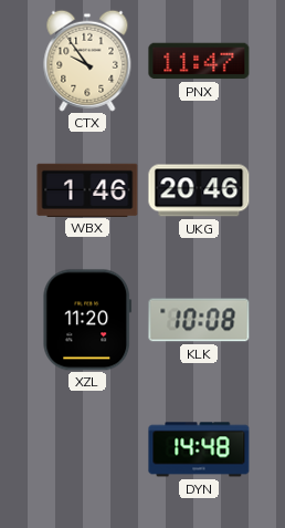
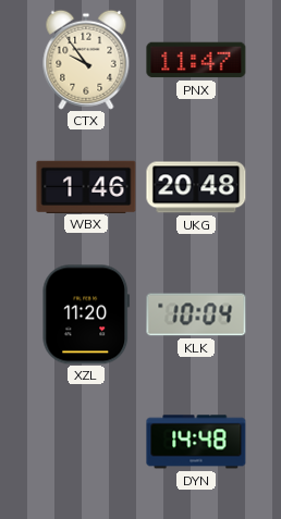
UKG: 20:46 -> 20:48 (196, 187)
KLK: 10:08 -> 10:04 (196, 314)
